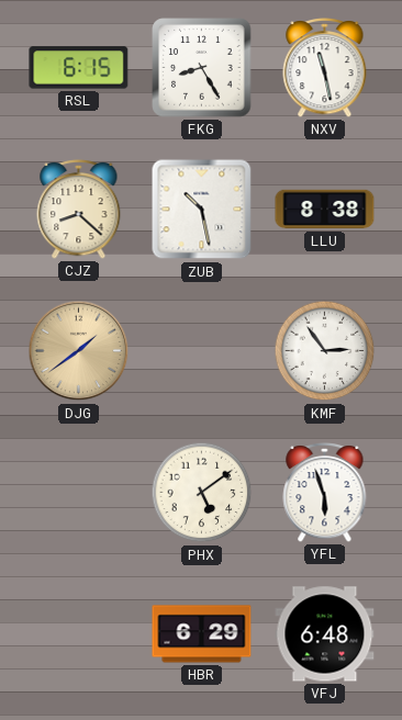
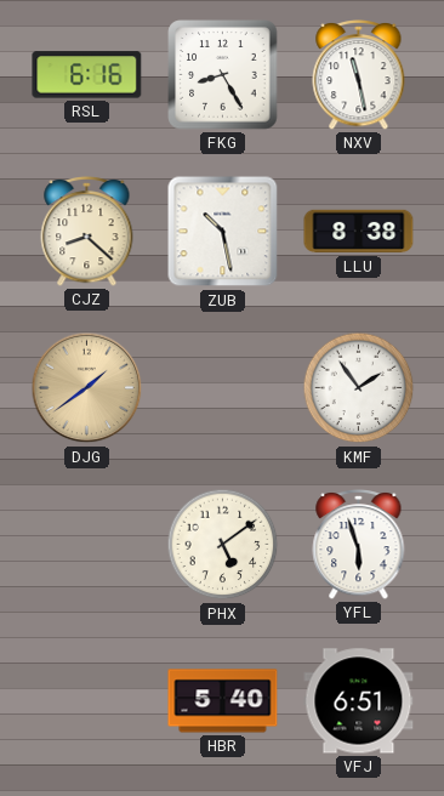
RSL: 6:15 -> 6:16 (87, 75)
KMF: 2:54 -> 1:54 (359, 388)
HBR: 6:29 -> 5:40 (223, 701)
VFJ: 6:48 -> 6:51 (359, 701)
